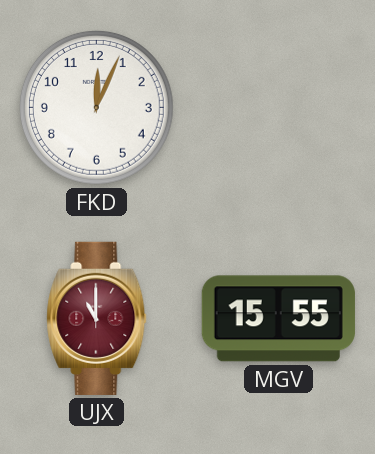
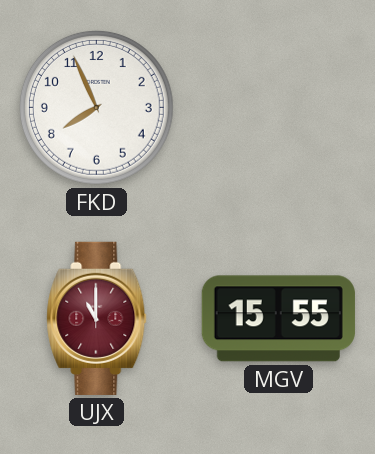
FKD: 12:04 -> 7:56 (96, 107)
